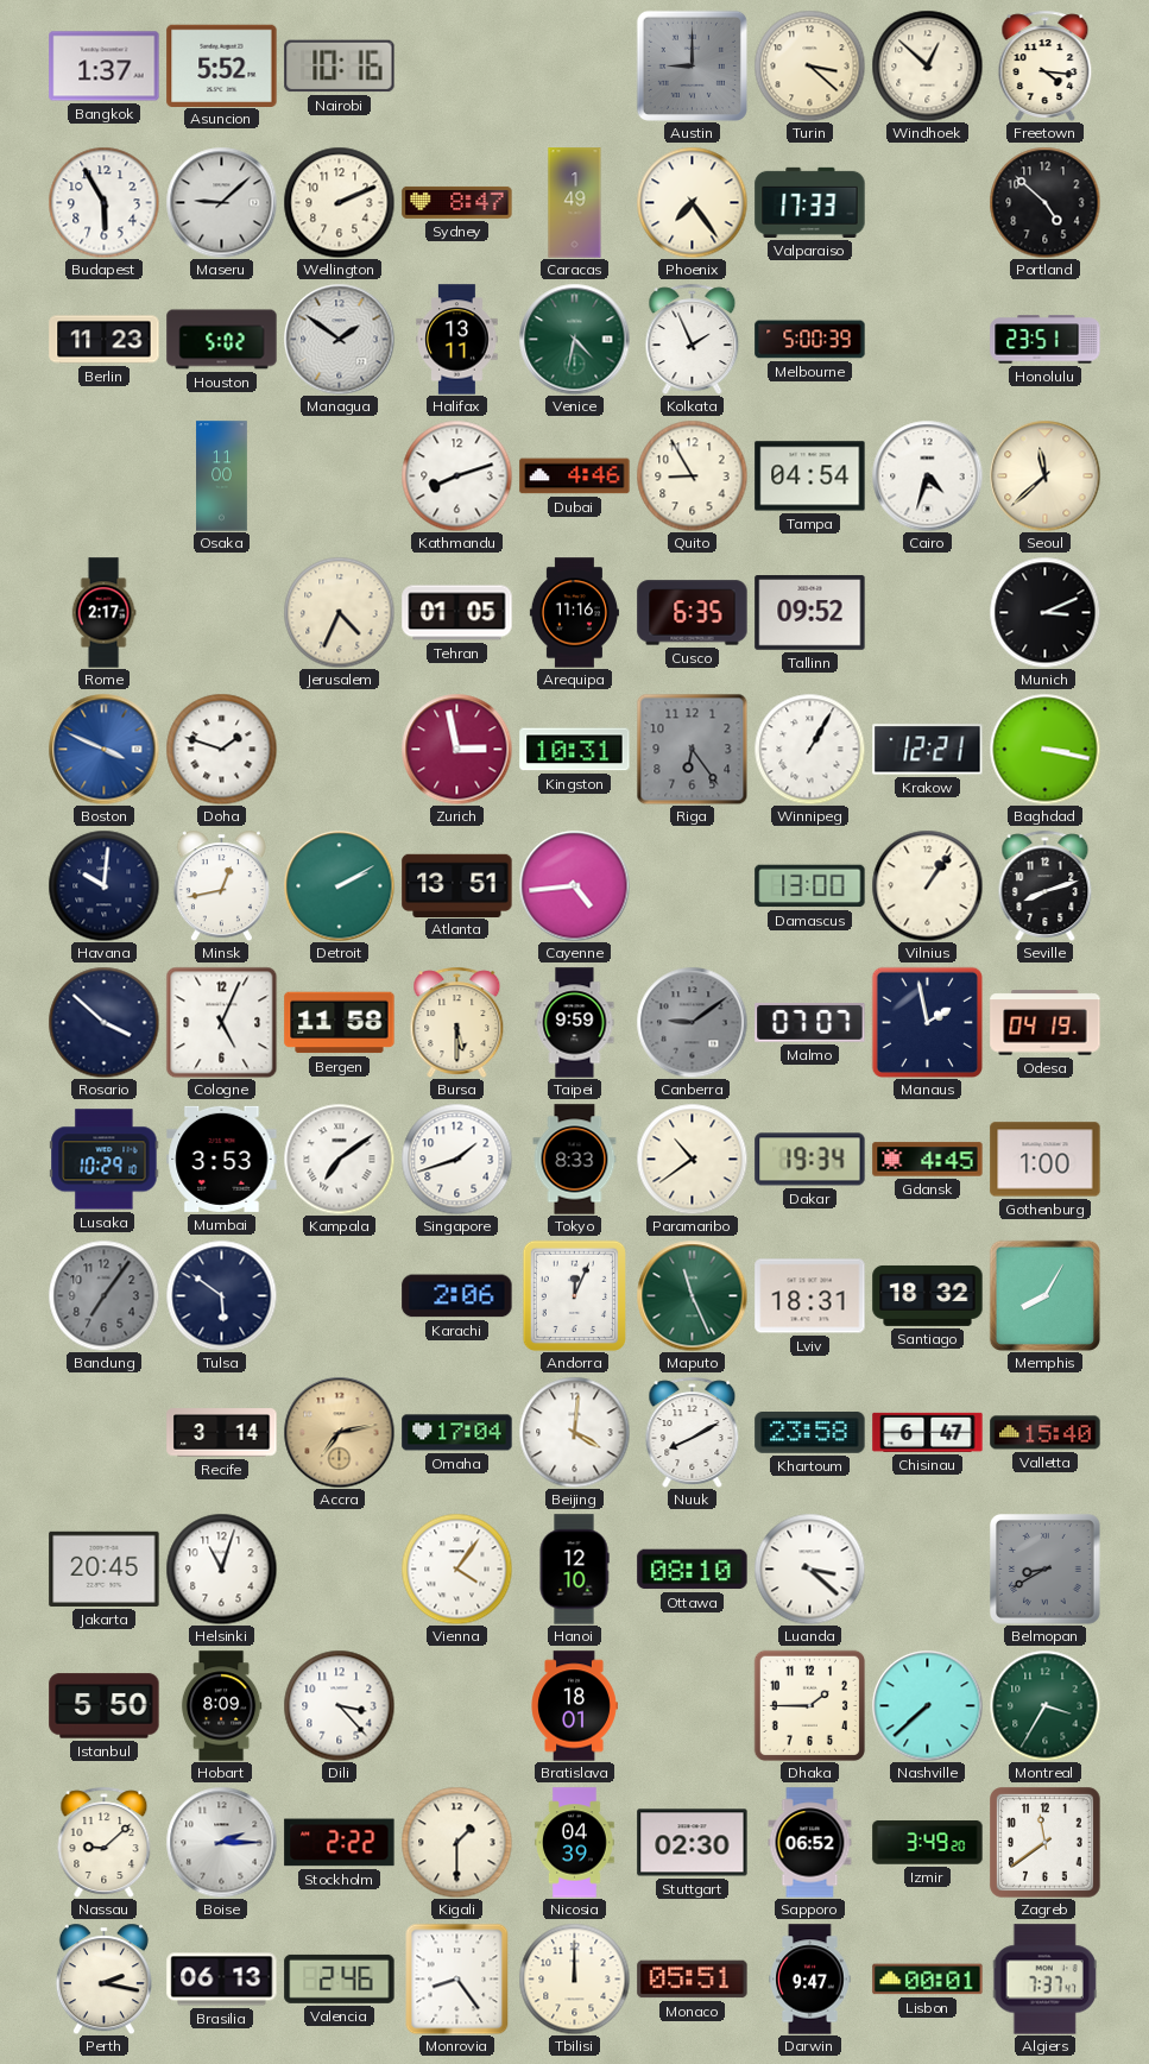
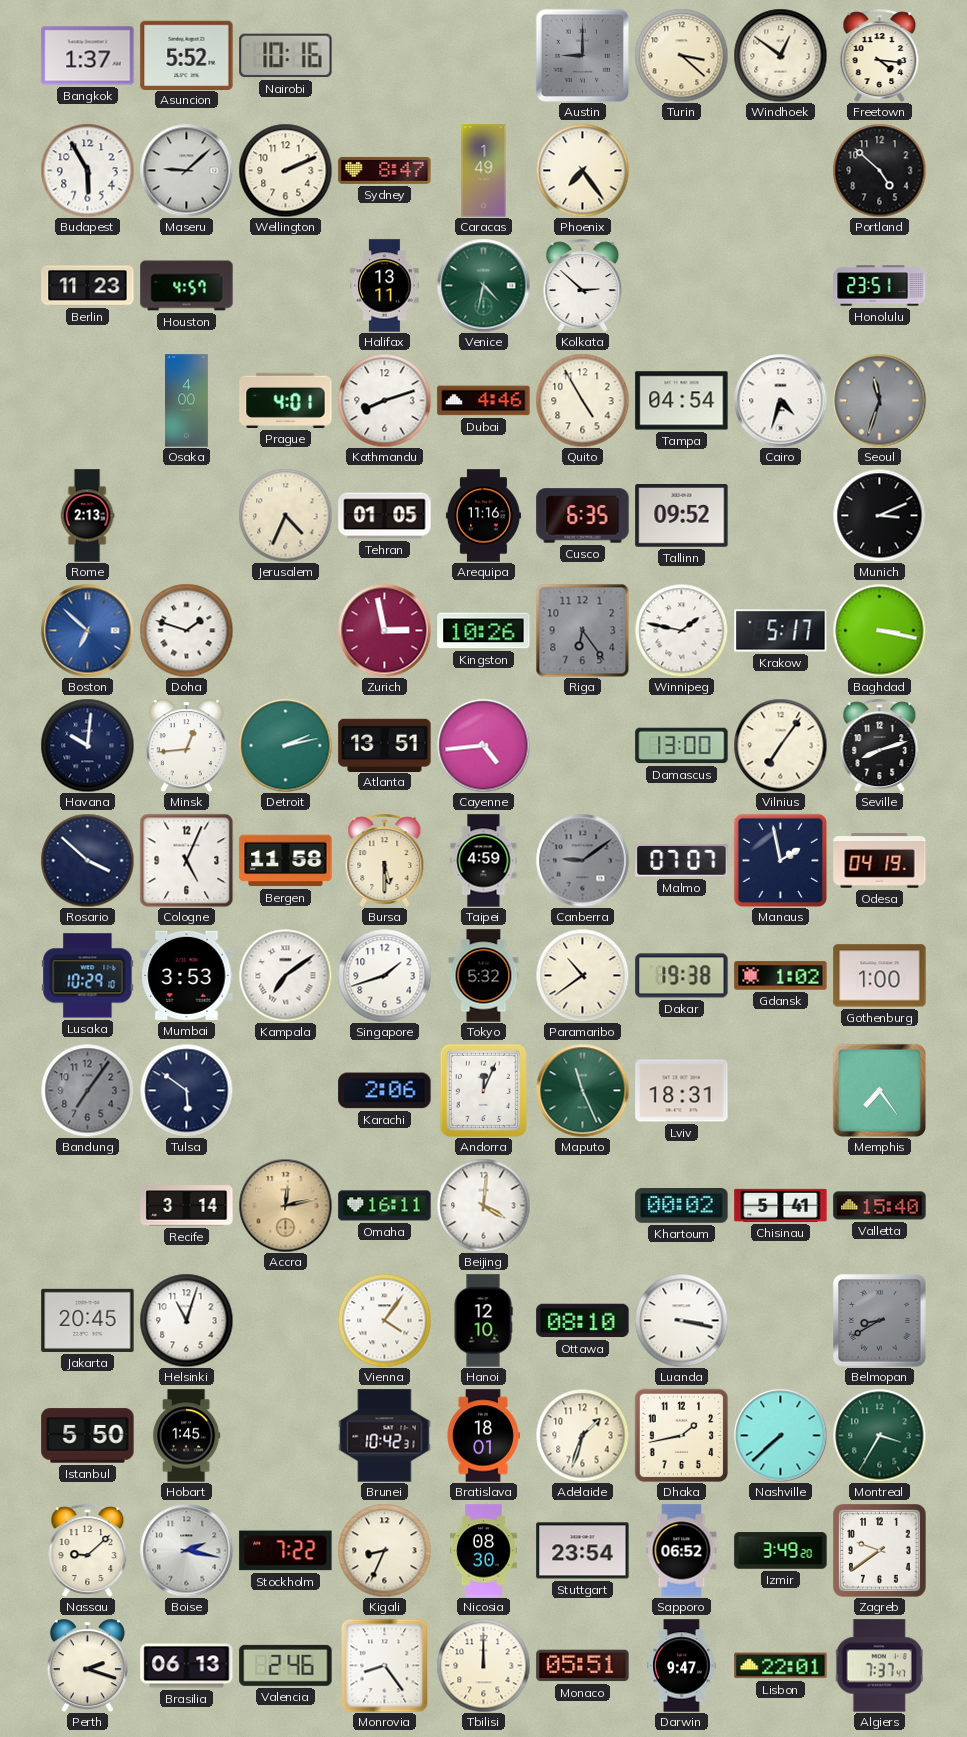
Windhoek: 12:52 -> 12:51 (780, 55)
Valparaiso: 17:33 -> none (810, 202)
Houston: 5:02 -> 4:57 (187, 286)
Managua: 1:51 -> none (339, 339)
Kolkata: 1:56 -> 2:52 (583, 285)
Melbourne: 5:00 -> none (810, 340)
Osaka: 11:00 -> 4:00 (187, 401)
Prague: none -> 4:01 (286, 400)
Quito: 8:55 -> 4:55 (582, 400)
Seoul: 11:38 -> 11:33 (879, 400)
Seoul dial: cream -> grey (879, 400)
Rome: 2:17 -> 2:13 (87, 516)
Boston: 3:49 -> 6:52 (87, 630)
Kingston: 10:31 -> 10:26 (484, 631)
Winnipeg: 1:05 -> 1:47 (681, 630)
Krakow: 12:21 -> 5:17 (781, 631)
Minsk: 12:43 -> 12:44 (186, 745)
Detroit: 2:10 -> 2:13 (285, 745)
Vilnius: 1:06 -> 7:06 (780, 745)
Taipei: 9:59 -> 4:59 (484, 861)
Tokyo: 8:33 -> 5:32 (484, 976)
Dakar: 19:34 -> 19:38 (682, 976)
Gdansk: 4:45 -> 1:02 (781, 976)
Santiago: 18:32 -> none (928, 1295)
Memphis: 8:05 -> 7:24 (879, 1090)
Accra: 7:13 -> 12:13 (285, 1205)
Omaha: 17:04 -> 16:11 (385, 1206)
Nuuk: 8:10 -> none (693, 1432)
Khartoum: 23:58 -> 00:02 (682, 1206)
Chisinau: 6:47 -> 5:41 (781, 1205)
Luanda: 3:22 -> 3:17 (681, 1320)
Hobart: 8:09 -> 1:45 (186, 1436)
Dili: 3:23 -> none (339, 1705)
Brunei: none -> 10:42 (385, 1436)
Adelaide: none -> 1:33 (582, 1435)
Dhaka: 1:45 -> 1:43 (681, 1435)
Boise: 2:15 -> 2:17 (186, 1550)
Stockholm: 2:22 -> 7:22 (286, 1551)
Kigali: 1:30 -> 8:34 (384, 1550)
Nicosia: 04:39 -> 08:30 (484, 1551)
Stuttgart: 02:30 -> 23:54 (583, 1551)
Zagreb: 11:39 -> 9:39 (880, 1551)
Perth: 2:17 -> 2:18 (87, 1665)
Lisbon: 00:01 -> 22:01 (781, 1666)
